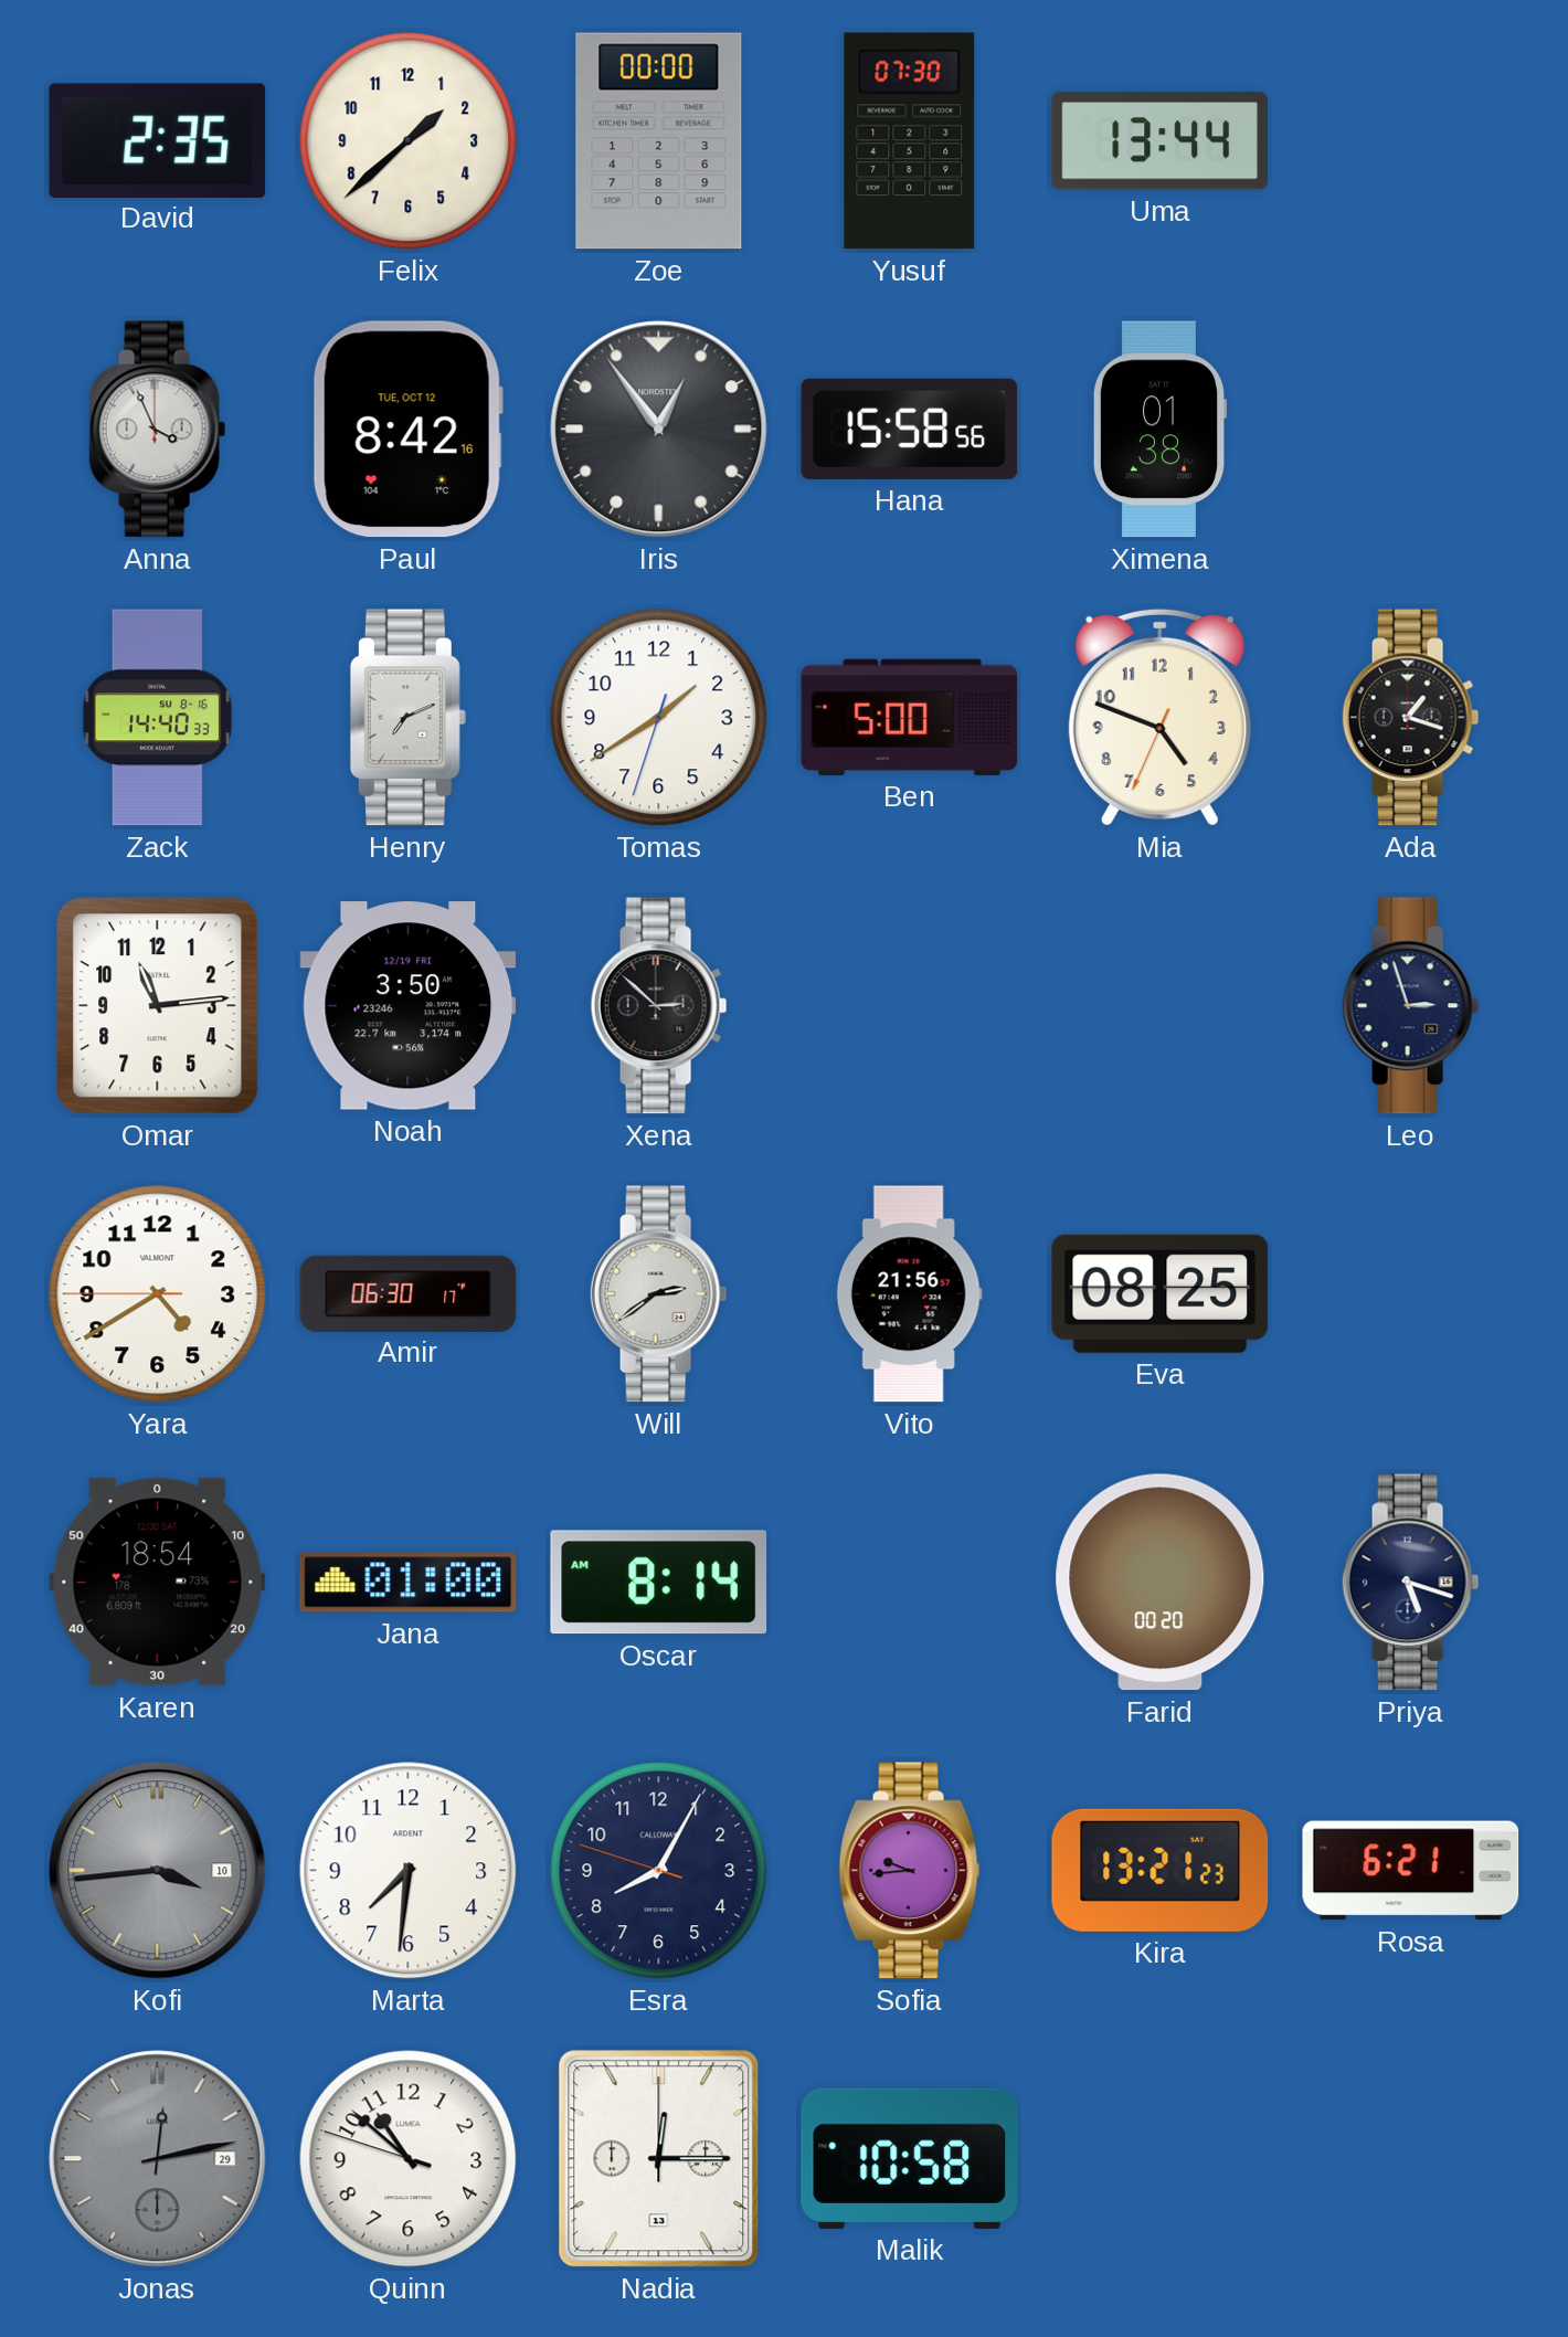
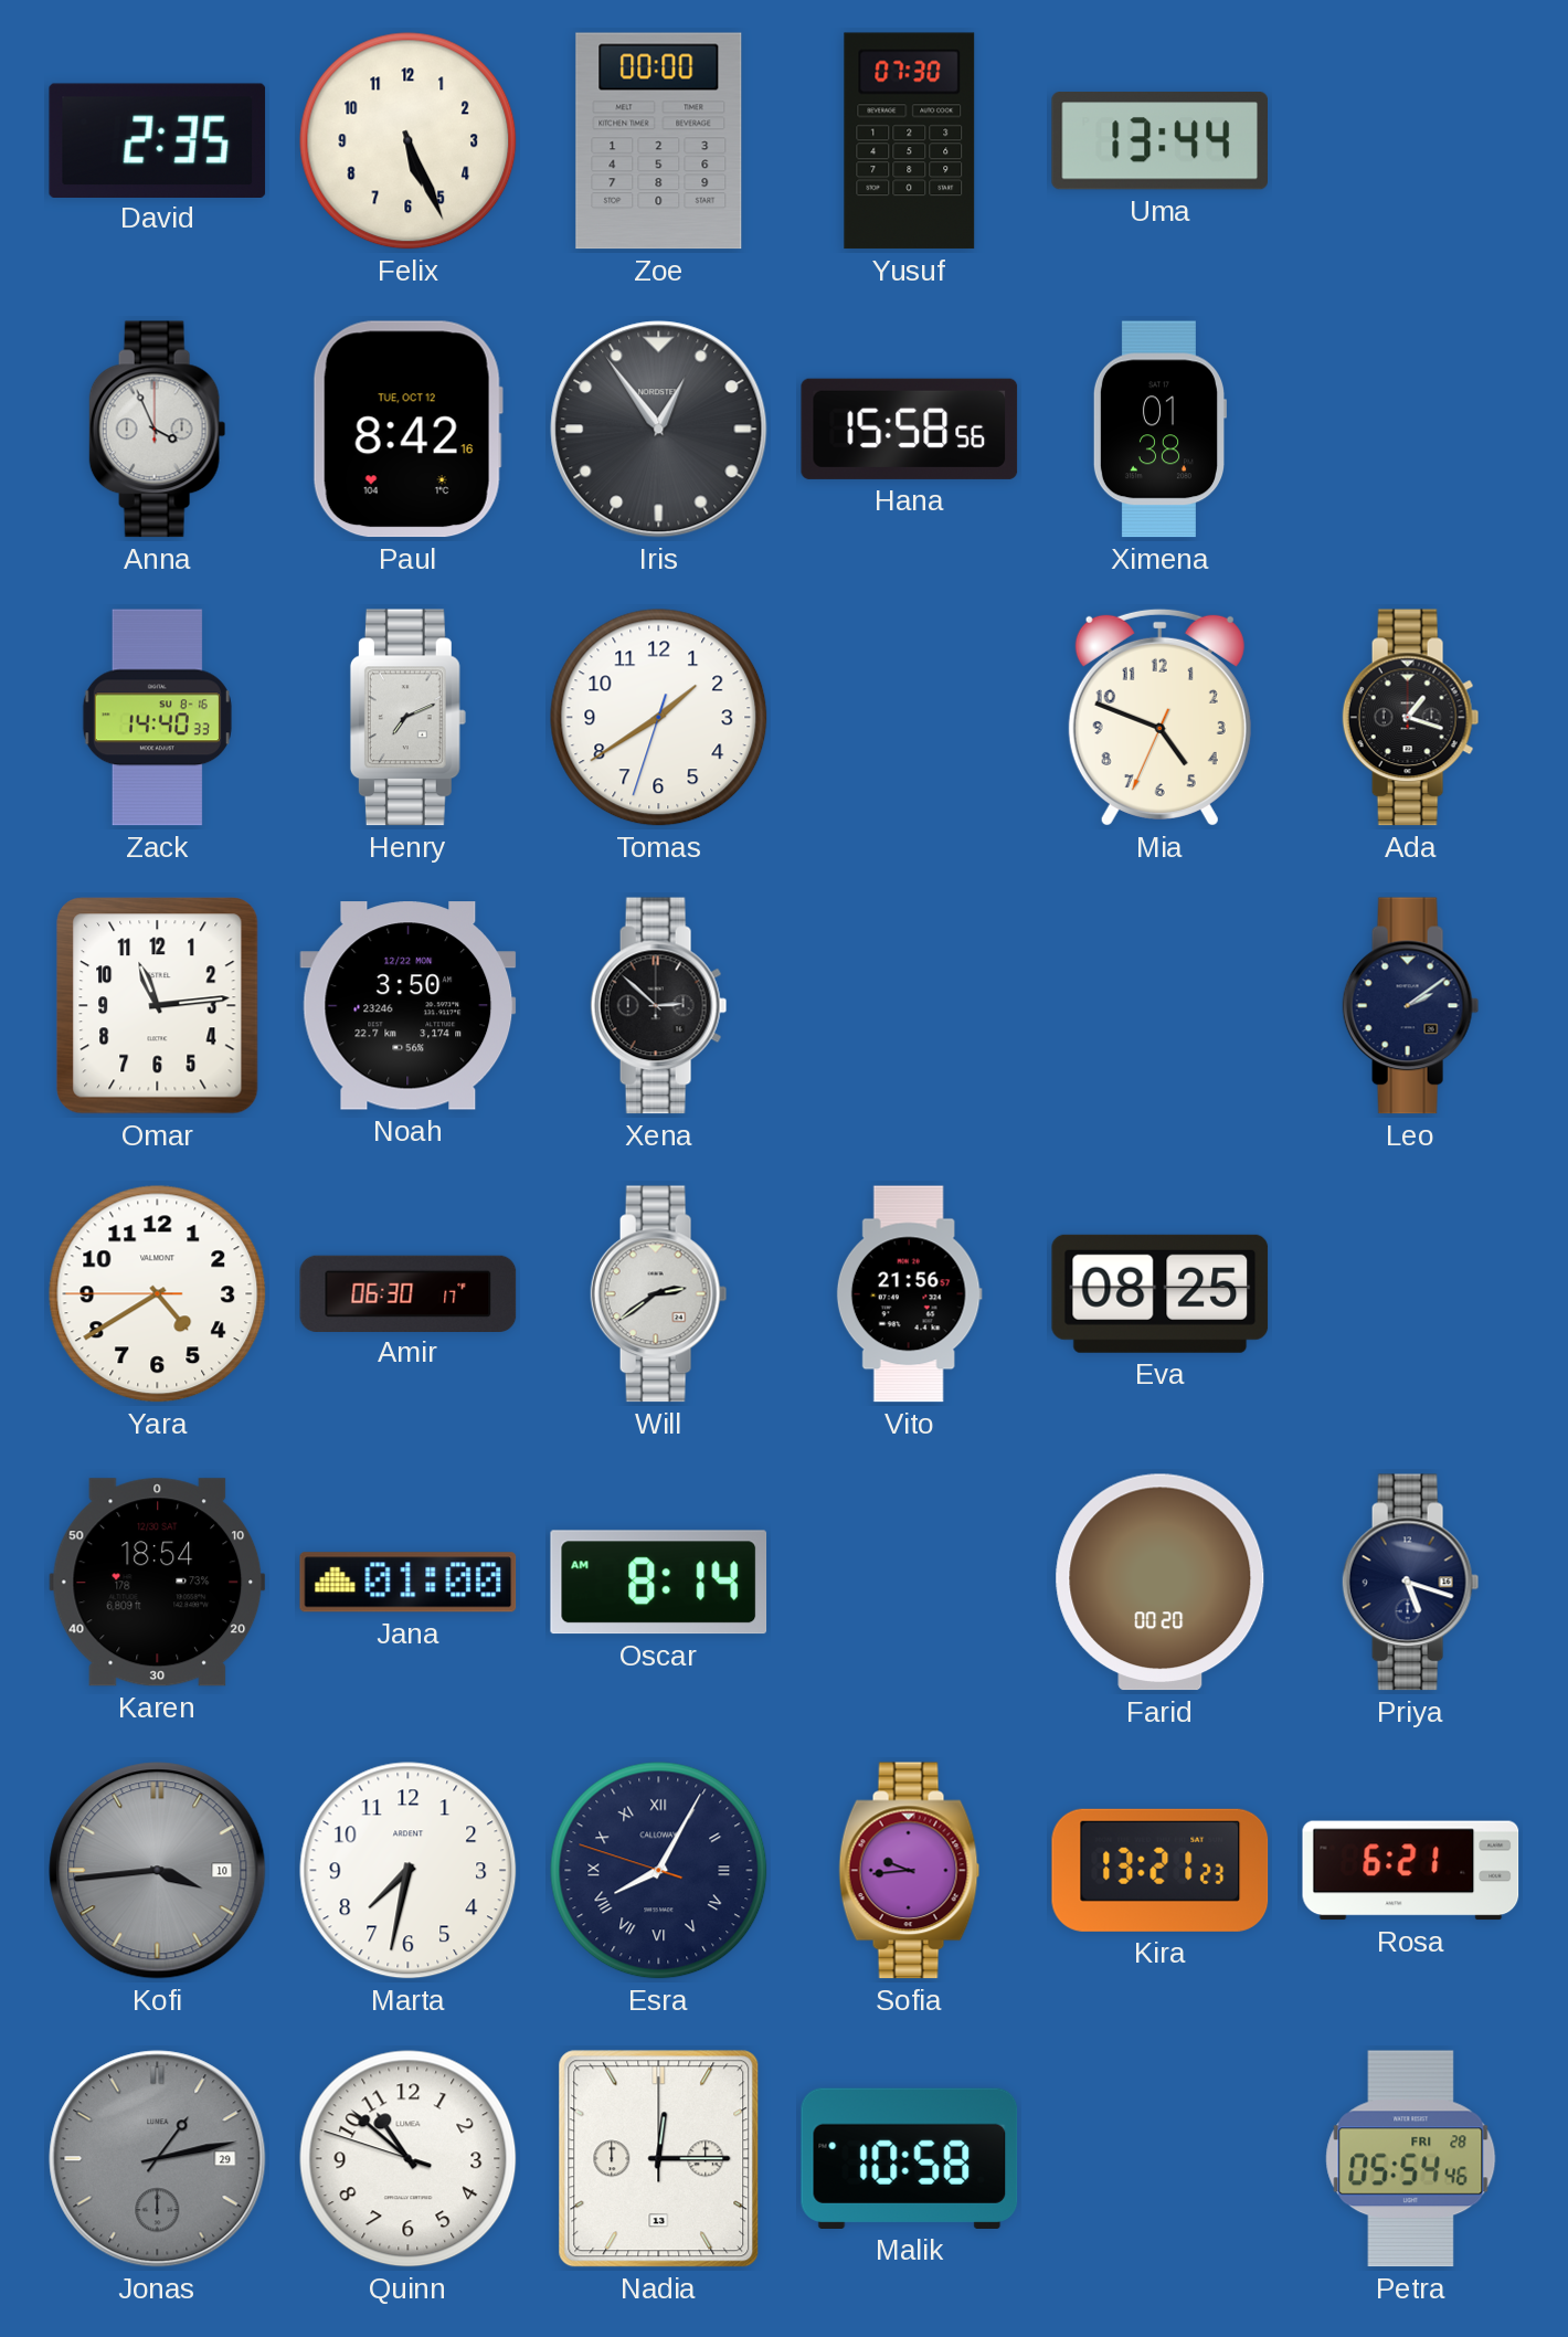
Felix: 1:38 -> 5:26 (409, 141)
Ben: 5:00 -> none (910, 717)
Noah date: 12/19 FRI -> 12/22 MON (409, 1006)
Leo: 2:57 -> 2:09 (1411, 1006)
Marta: 7:31 -> 7:32 (409, 1871)
Esra numerals: Arabic -> Roman (659, 1871)
Jonas: 12:13 -> 1:13 (158, 2159)
Petra: none -> 05:54 (1411, 2159)
